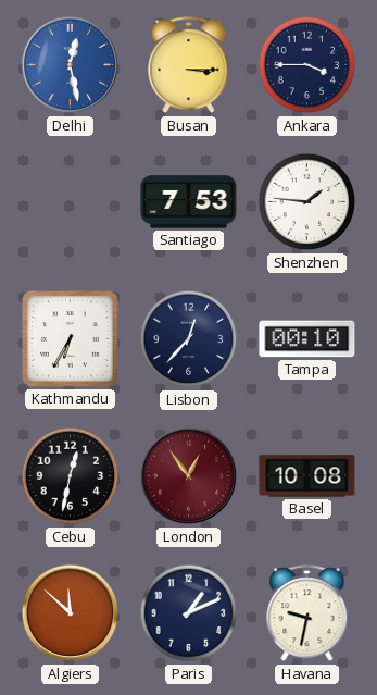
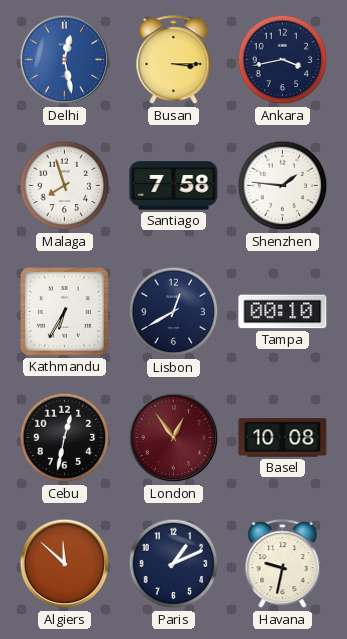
Ankara: 3:45 -> 3:43 (283, 60)
Malaga: none -> 7:57 (65, 186)
Santiago: 7:53 -> 7:58 (174, 186)
Lisbon: 12:37 -> 12:40 (174, 312)
